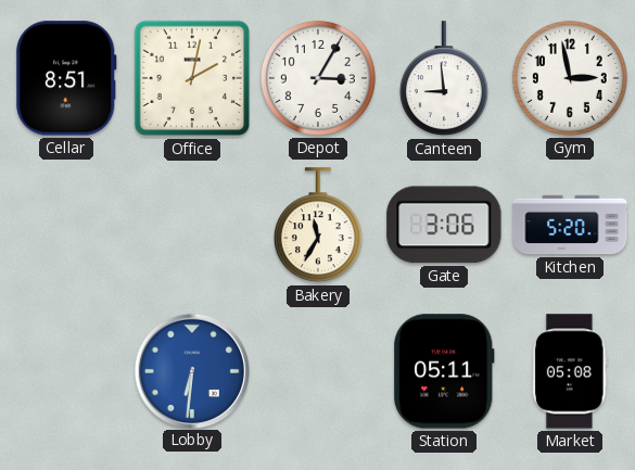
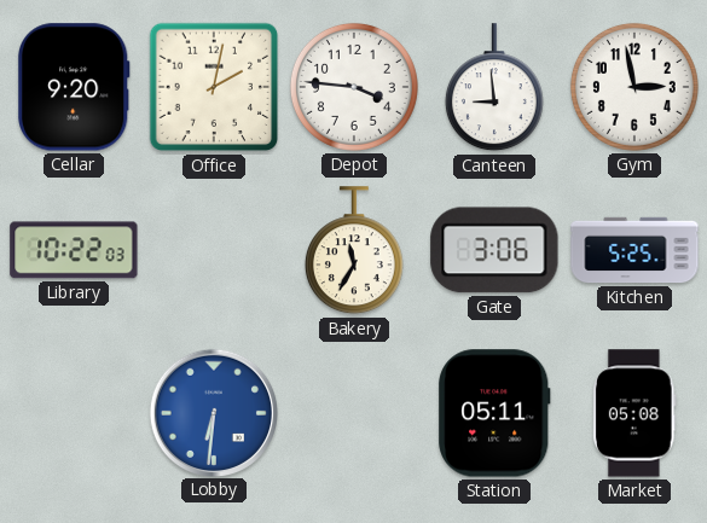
Cellar: 8:51 -> 9:20 (75, 87)
Depot: 3:05 -> 3:46 (354, 87)
Library: none -> 10:22 (74, 250)
Kitchen: 5:20 -> 5:25 (634, 250)
